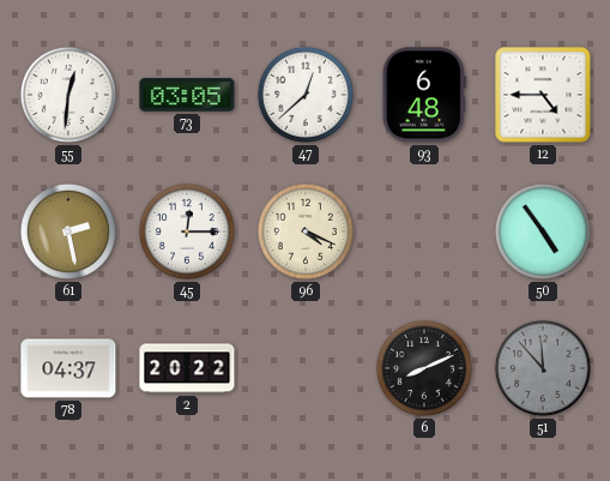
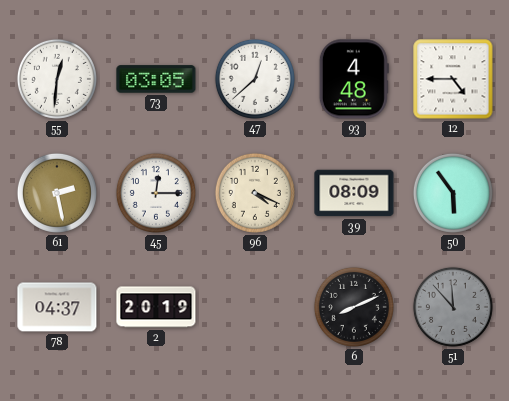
93: 6:48 -> 4:48 (354, 79)
39: none -> 08:09 (354, 193)
50: 4:54 -> 5:54 (453, 193)
2: 20:22 -> 20:19 (156, 307)
